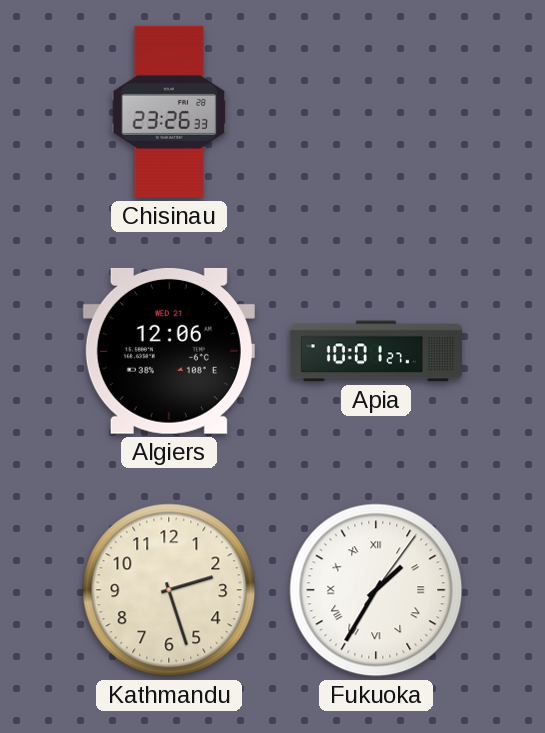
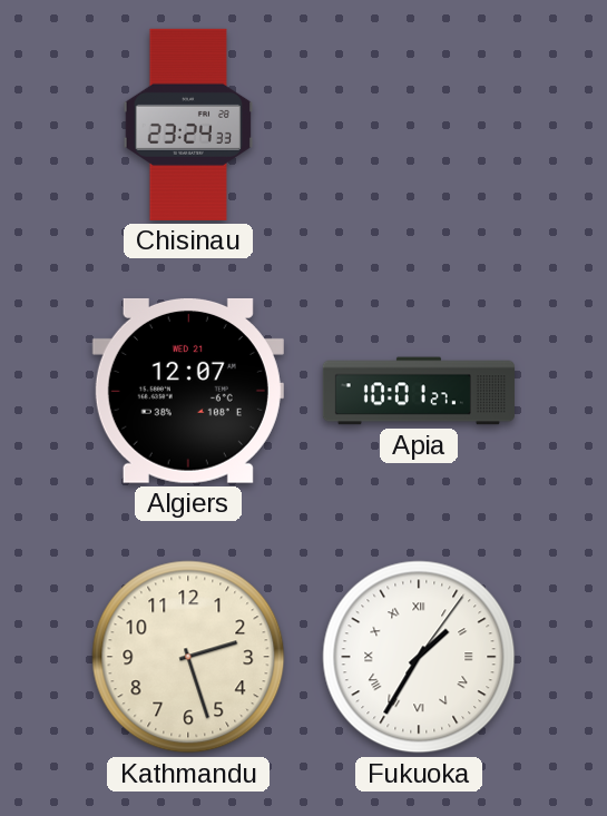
Chisinau: 23:26 -> 23:24 (187, 125)
Algiers: 12:06 -> 12:07 (188, 391)
